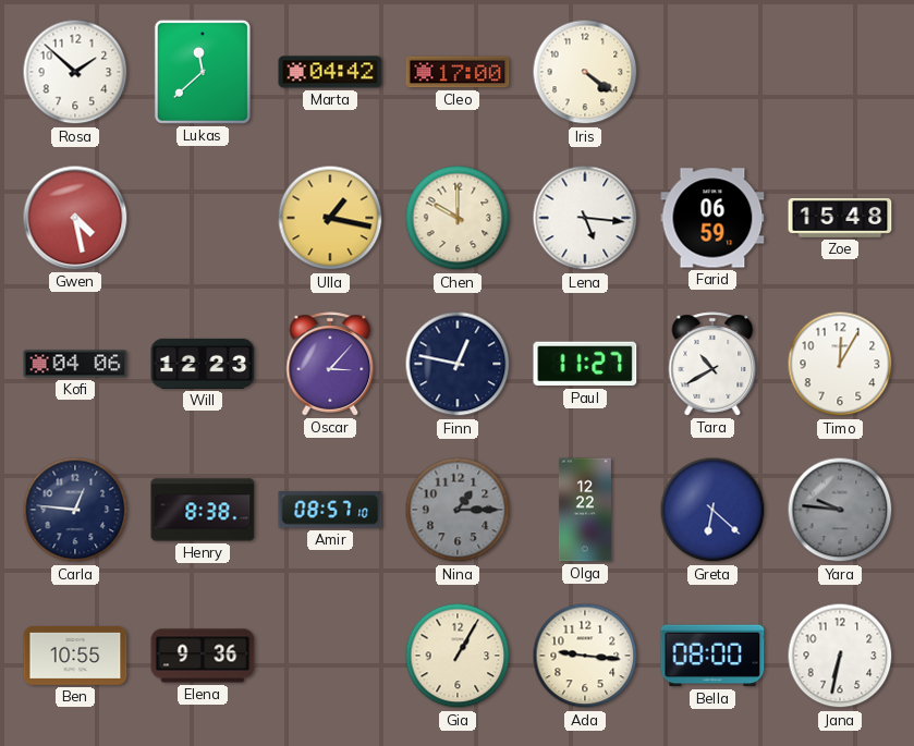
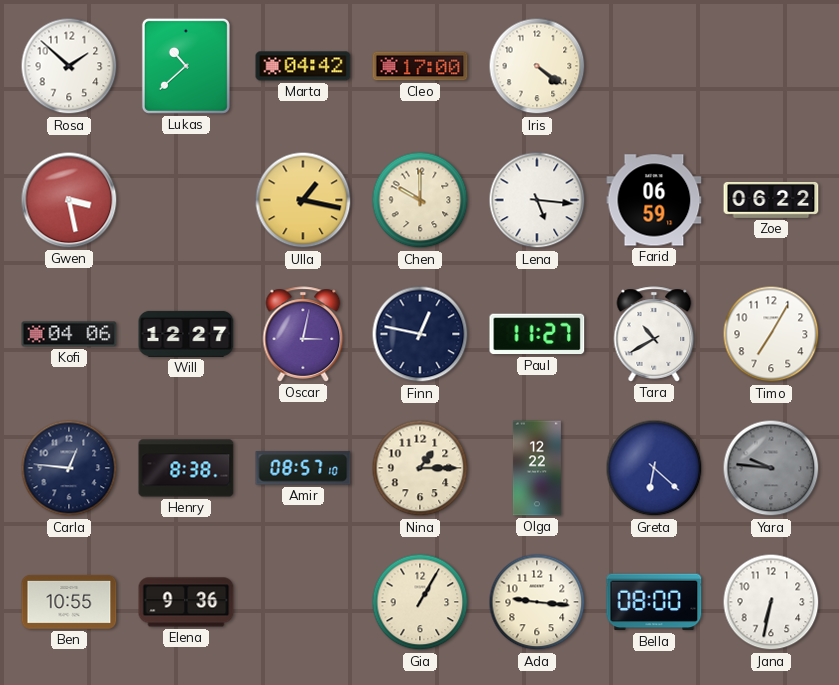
Lukas: 11:38 -> 10:38 (186, 66)
Gwen: 4:28 -> 3:28 (69, 200)
Zoe: 15:48 -> 06:22 (771, 200)
Will: 12:23 -> 12:27 (186, 334)
Oscar: 3:07 -> 3:02 (303, 334)
Timo: 12:05 -> 7:05 (771, 334)
Nina dial: grey -> cream (420, 468)
